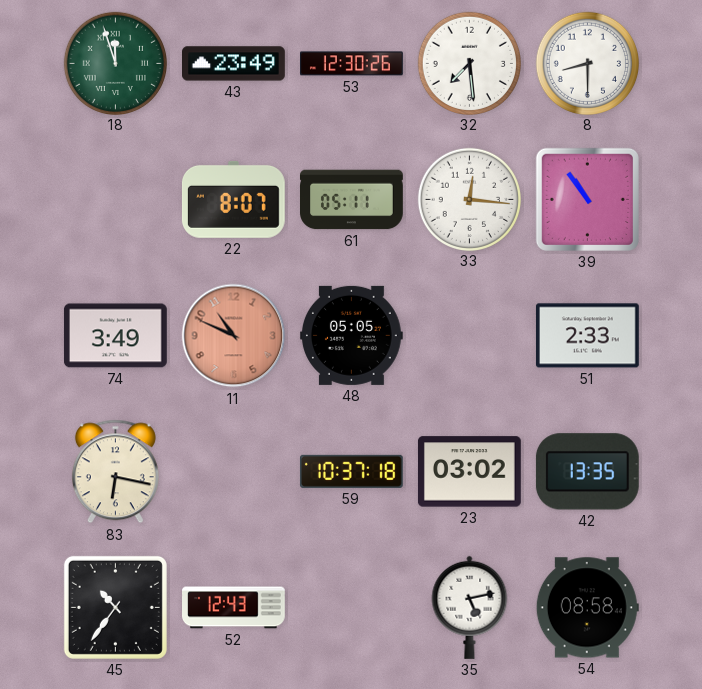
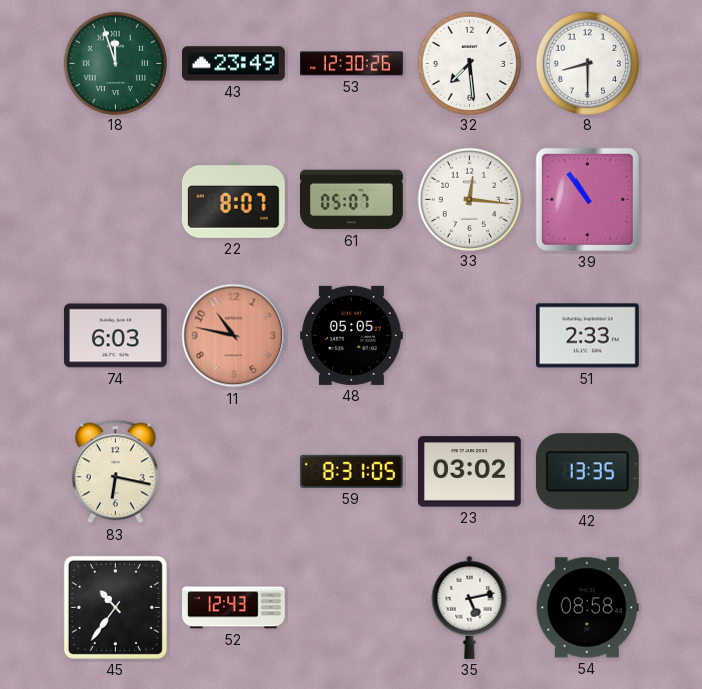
61: 05:11 -> 05:07 (352, 200)
74: 3:49 -> 6:03 (116, 336)
11: 10:49 -> 10:47 (234, 336)
59: 10:37 -> 8:31 (351, 471)
